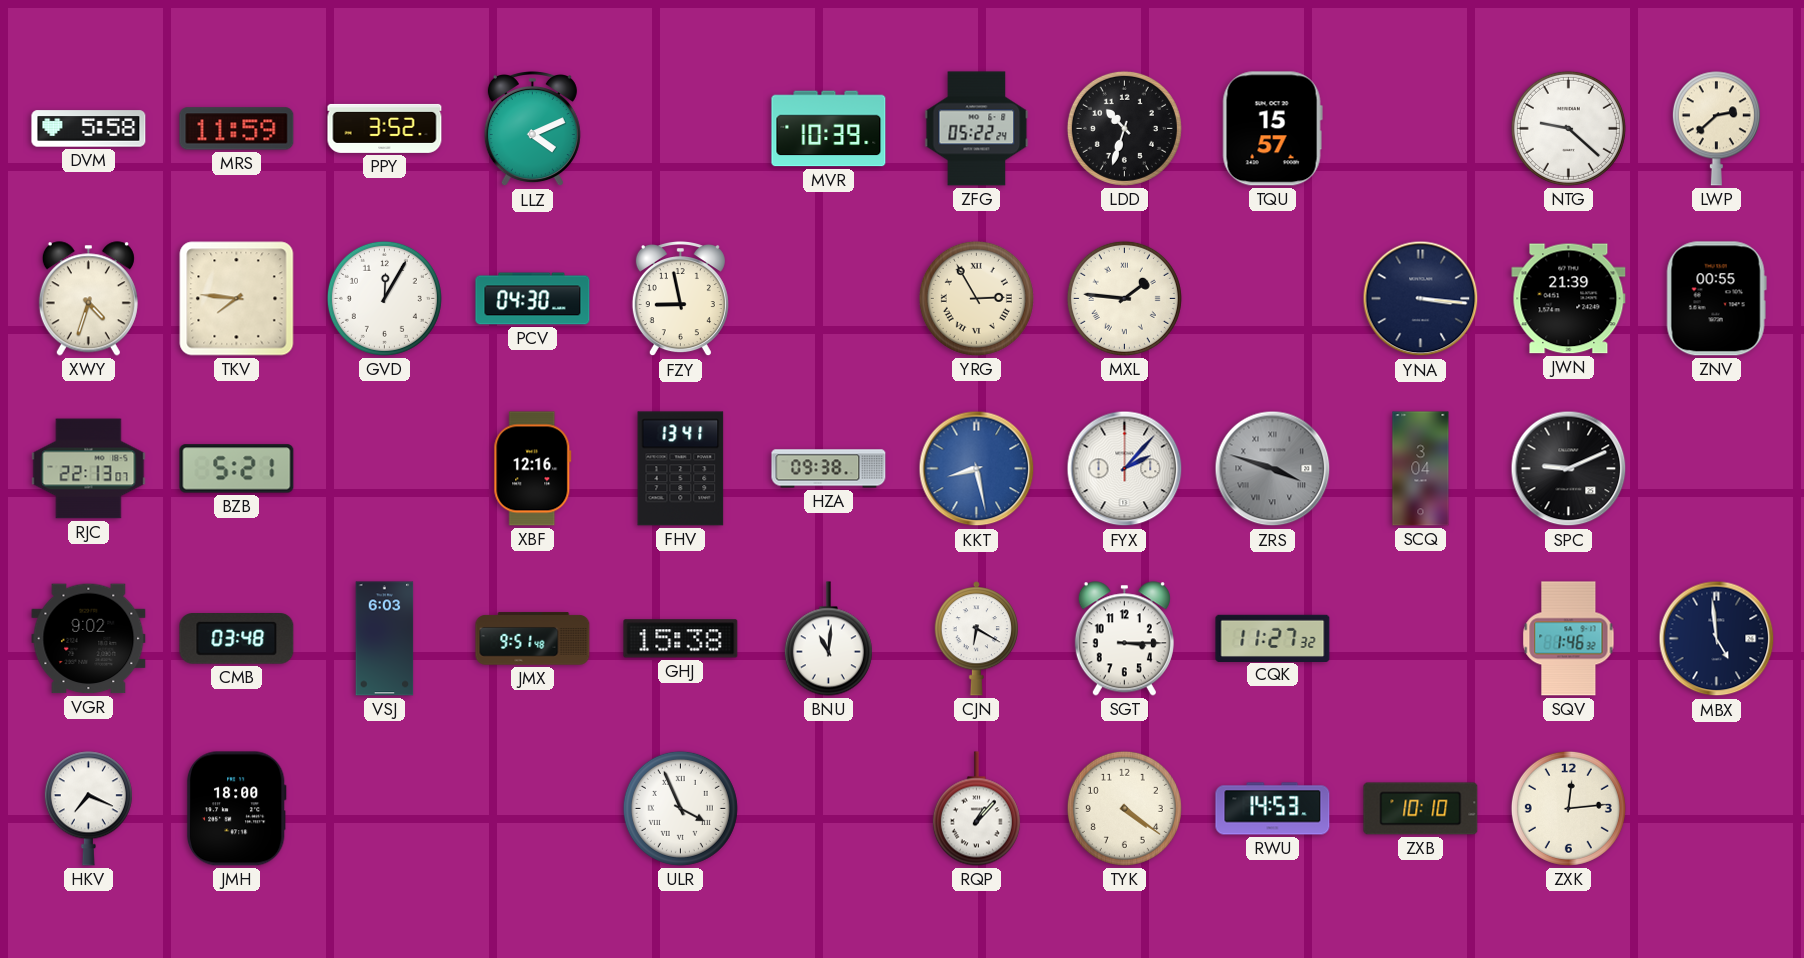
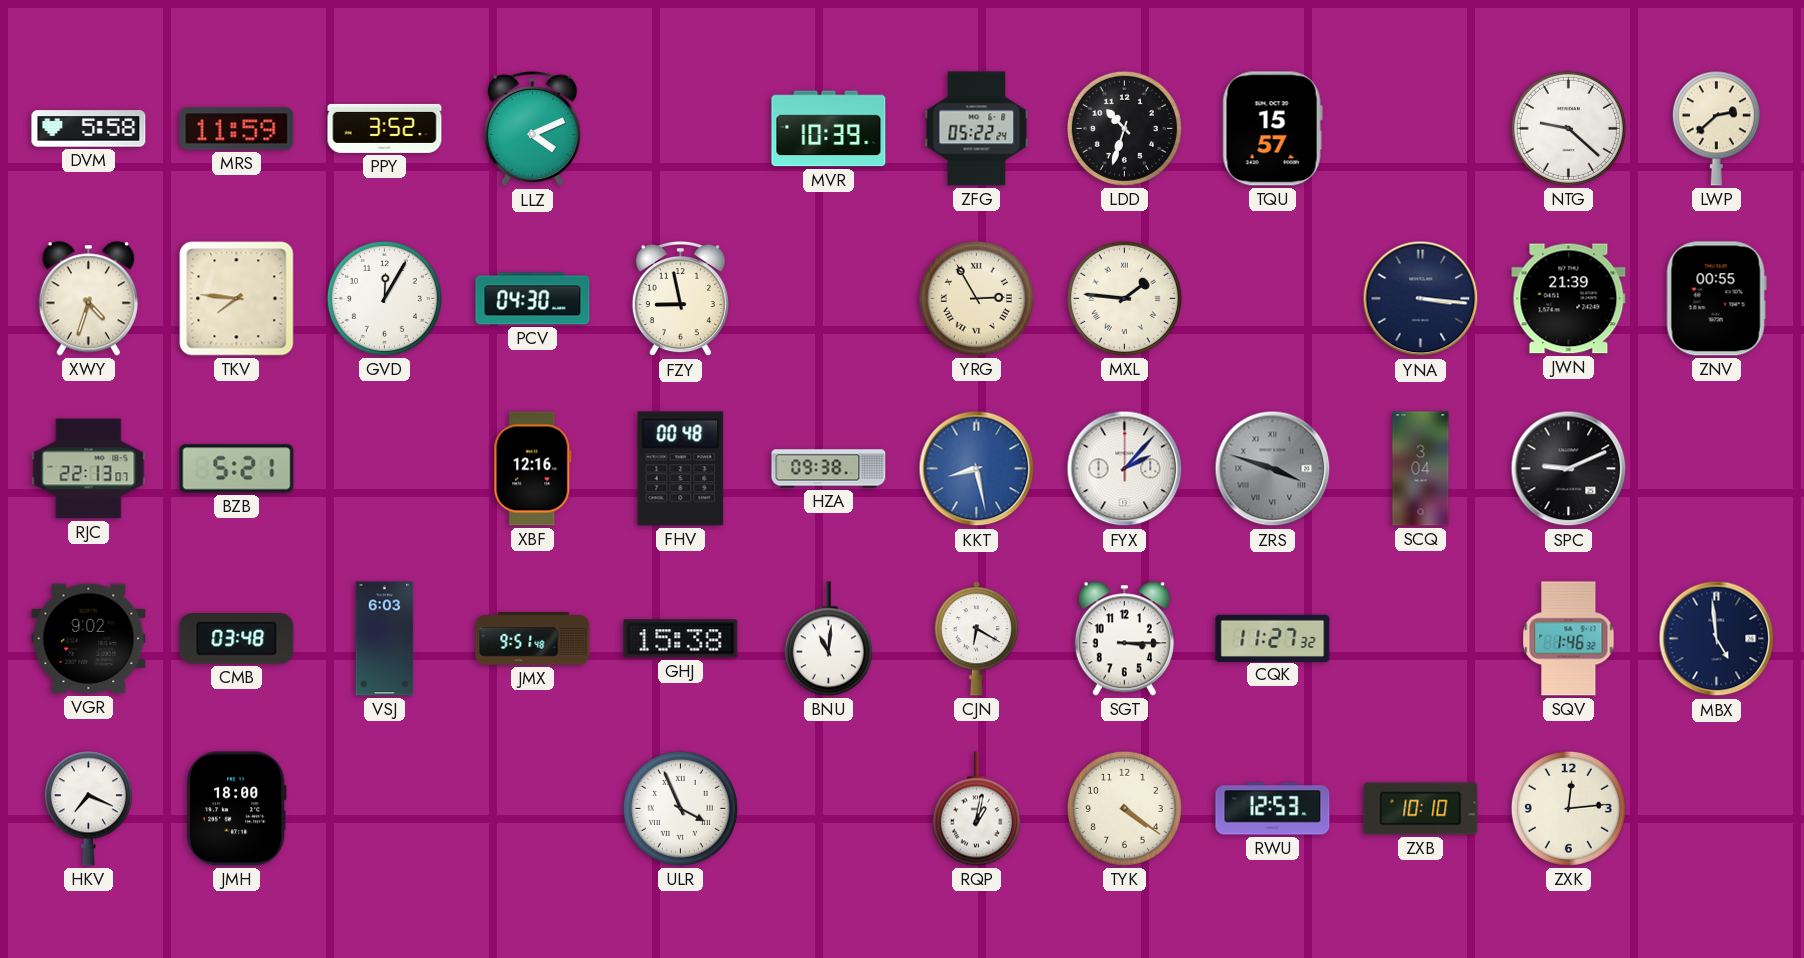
FHV: 13:41 -> 00:48 (681, 469)
RQP: 1:07 -> 1:02 (976, 809)
RWU: 14:53 -> 12:53 (1273, 809)
